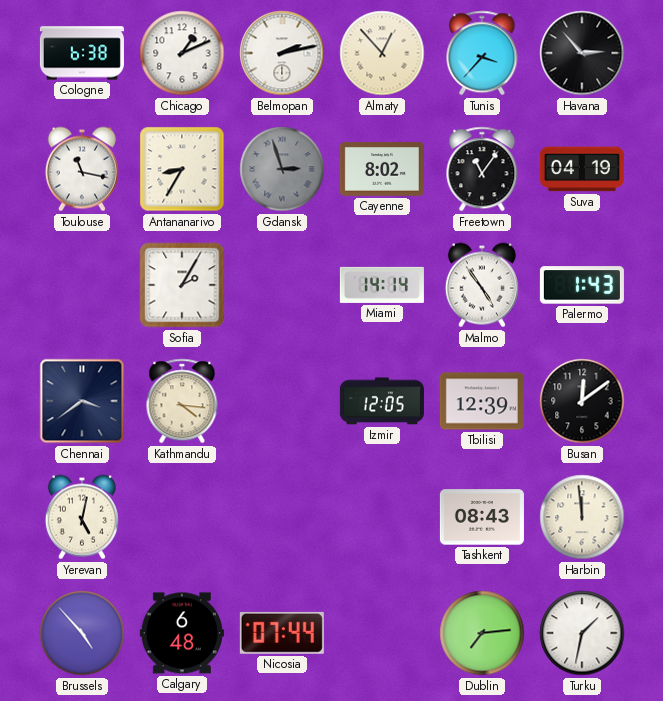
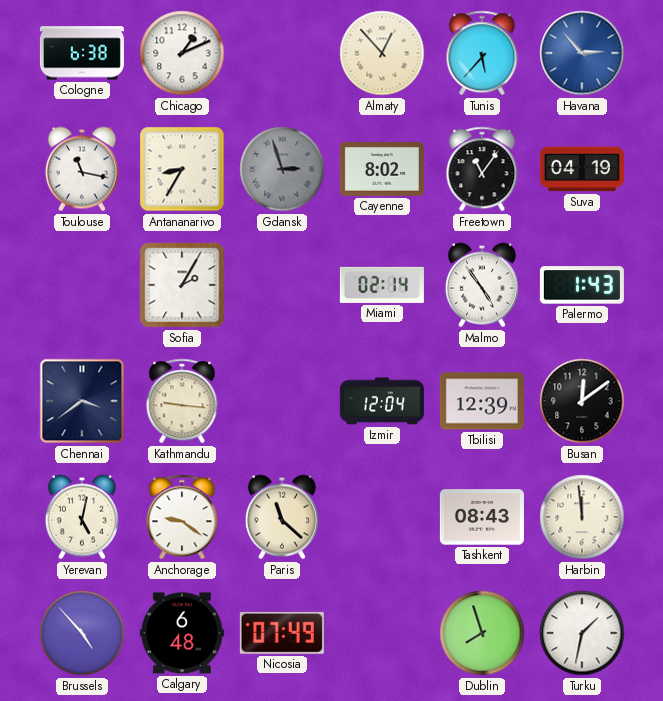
Belmopan: 2:13 -> none (282, 53)
Tunis: 3:37 -> 5:37 (482, 53)
Havana dial: black -> blue (582, 53)
Miami: 14:14 -> 02:14 (382, 285)
Kathmandu: 4:16 -> 9:16 (182, 401)
Izmir: 12:05 -> 12:04 (382, 401)
Anchorage: none -> 9:21 (182, 517)
Paris: none -> 11:22 (282, 517)
Nicosia: 07:44 -> 07:49 (282, 633)
Dublin: 7:14 -> 7:57 (482, 633)
